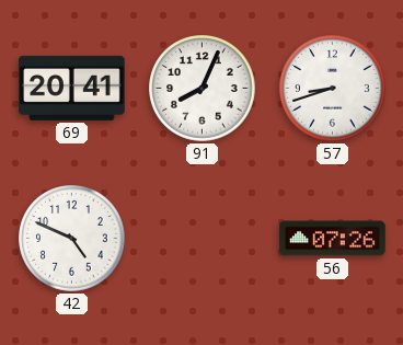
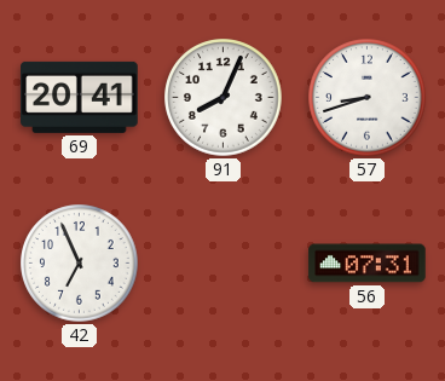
42: 4:49 -> 6:56 (80, 264)
56: 07:26 -> 07:31 (368, 264)
